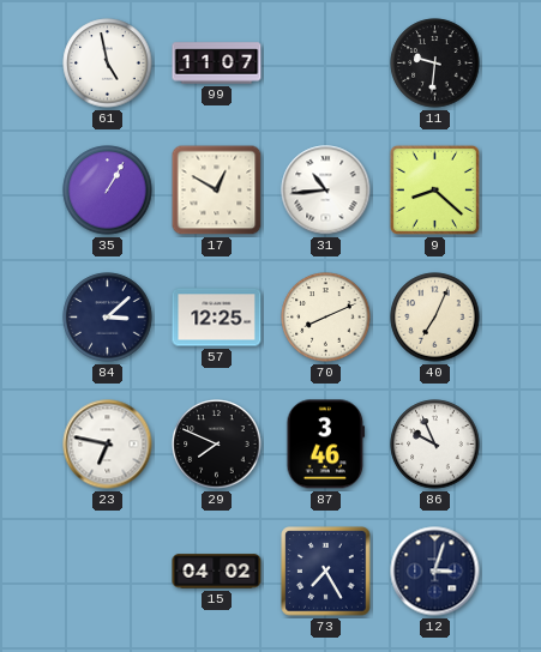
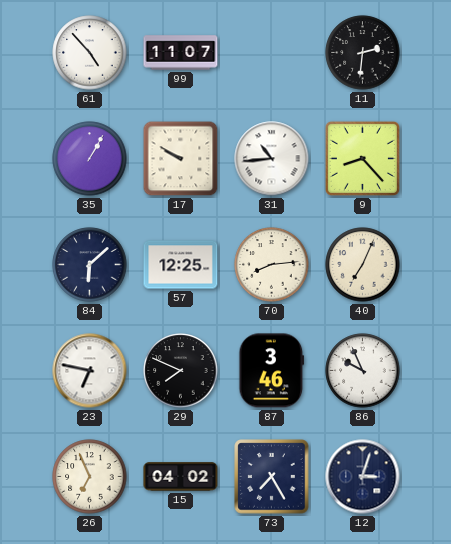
61: 4:58 -> 4:53 (90, 53)
11: 9:31 -> 2:31 (363, 53)
17: 12:50 -> 9:50 (181, 159)
9: 8:22 -> 8:23 (362, 158)
84: 3:08 -> 6:08 (90, 265)
70: 8:11 -> 8:14 (272, 265)
26: none -> 6:56 (90, 477)
